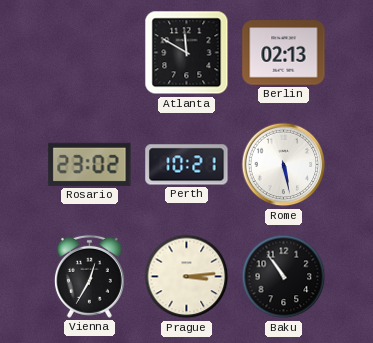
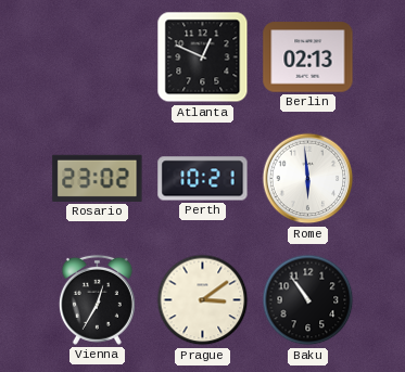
Atlanta: 11:50 -> 12:49 (203, 57)
Rome: 5:28 -> 5:59 (308, 179)
Prague: 3:14 -> 3:09 (203, 300)
